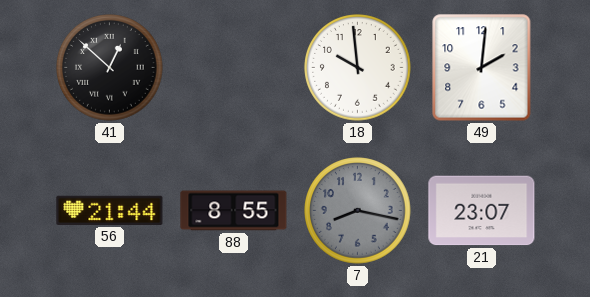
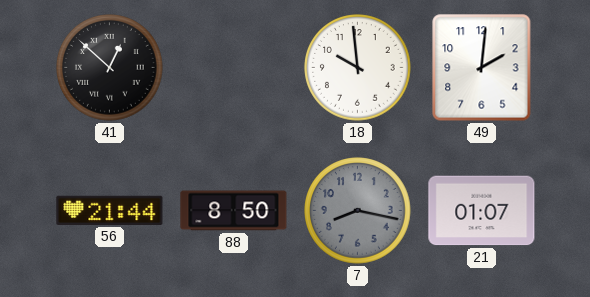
88: 8:55 -> 8:50 (234, 211)
21: 23:07 -> 01:07 (482, 211)
